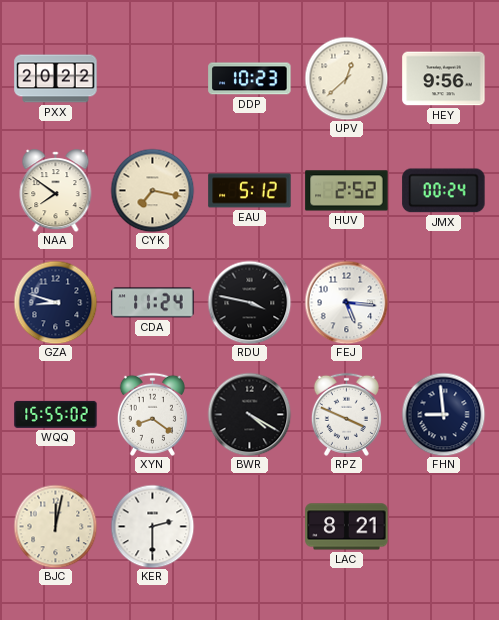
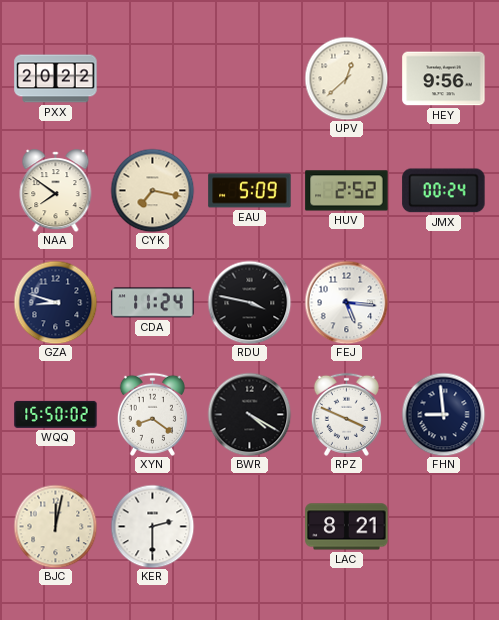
DDP: 10:23 -> none (250, 79)
EAU: 5:12 -> 5:09 (250, 191)
WQQ: 15:55 -> 15:50 (56, 414)
